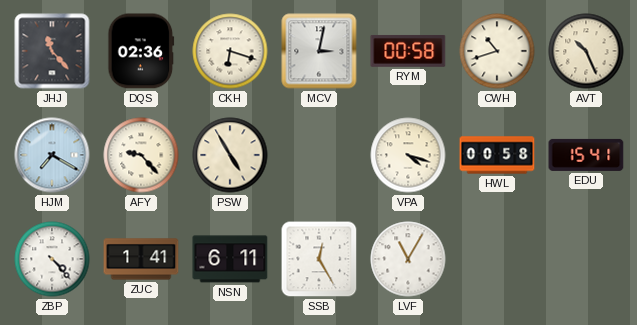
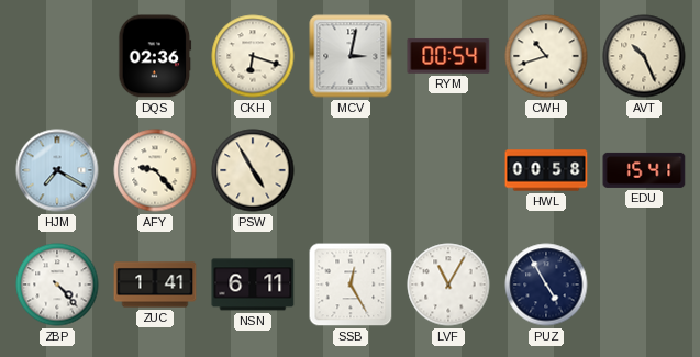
JHJ: 11:23 -> none (52, 51)
RYM: 00:58 -> 00:54 (448, 56)
VPA: 4:18 -> none (408, 155)
PUZ: none -> 4:55 (546, 285)
